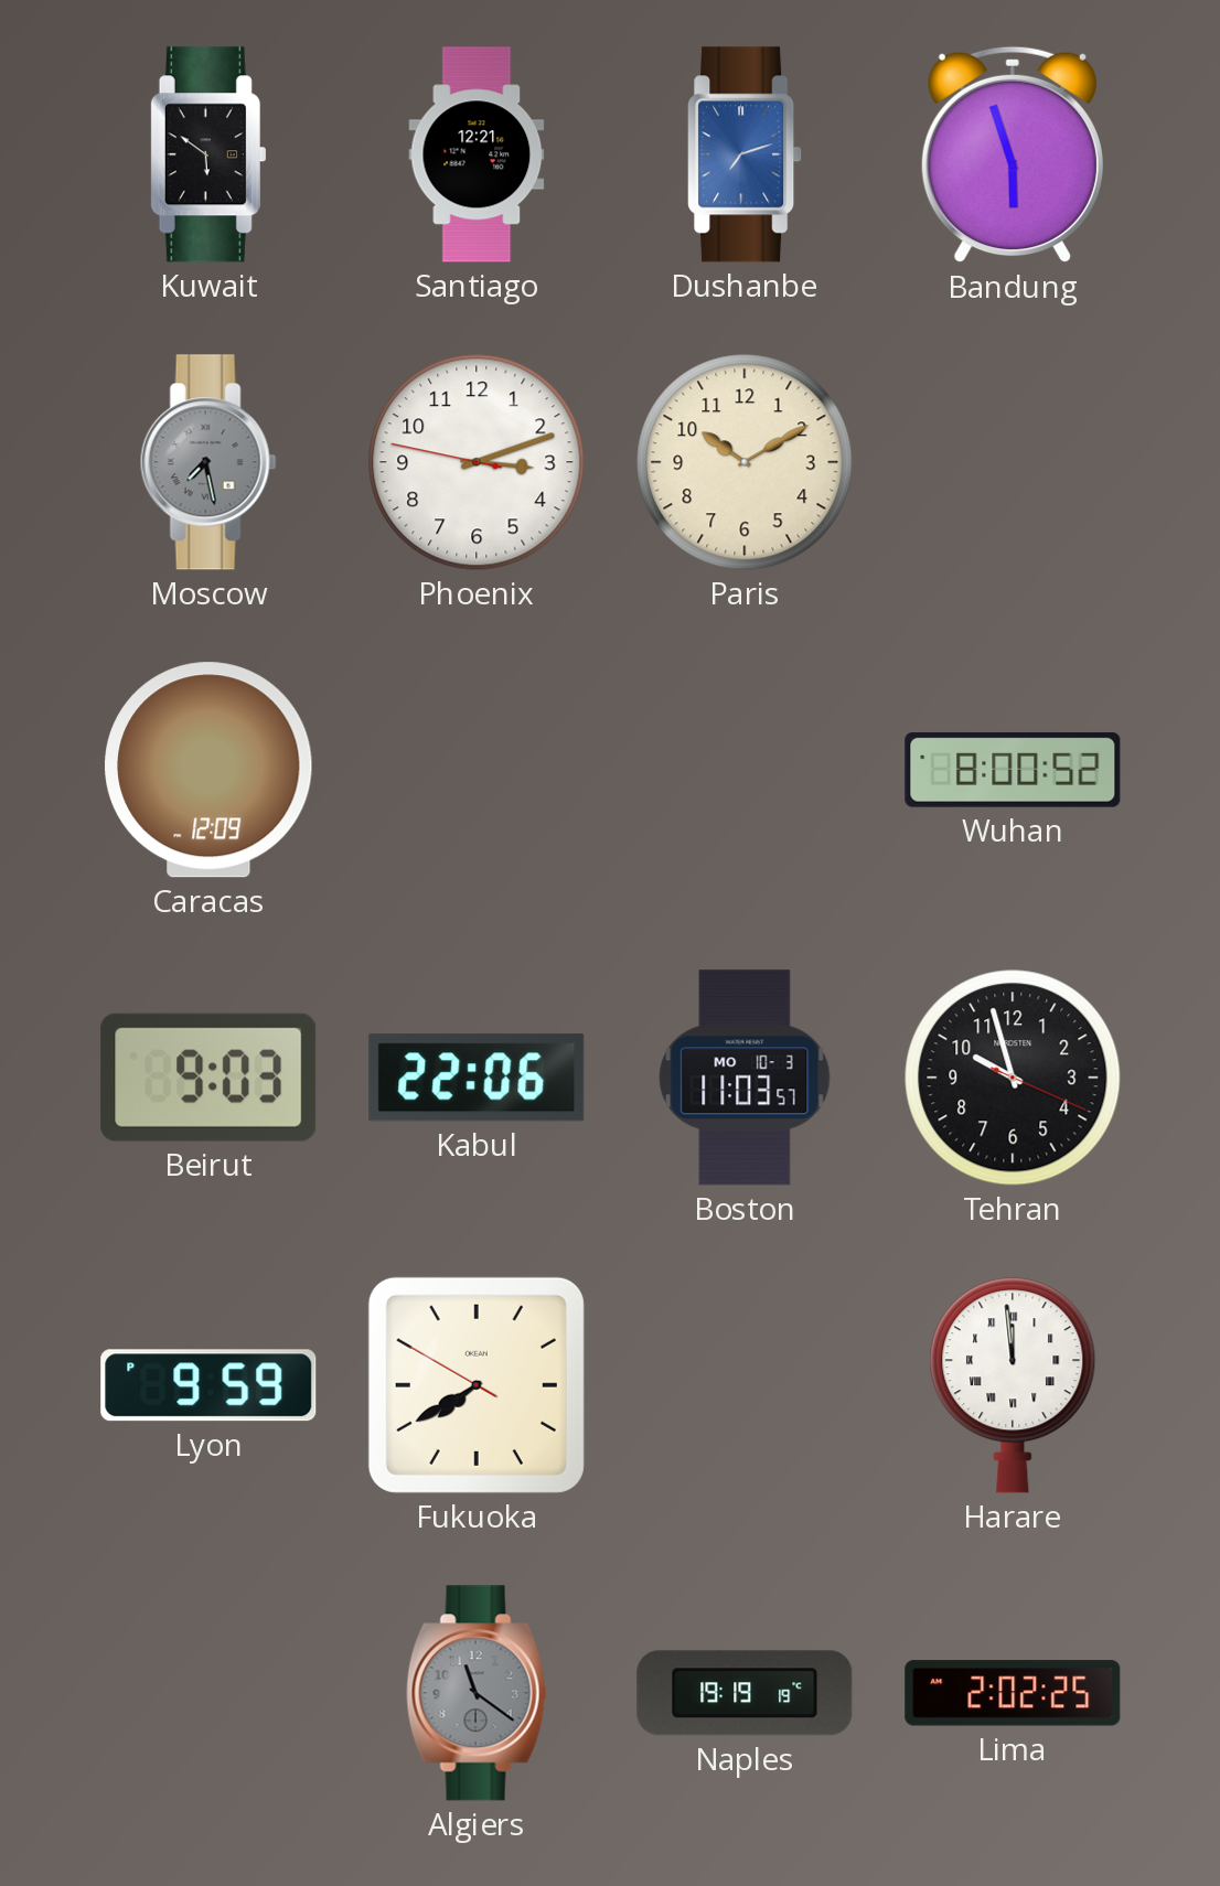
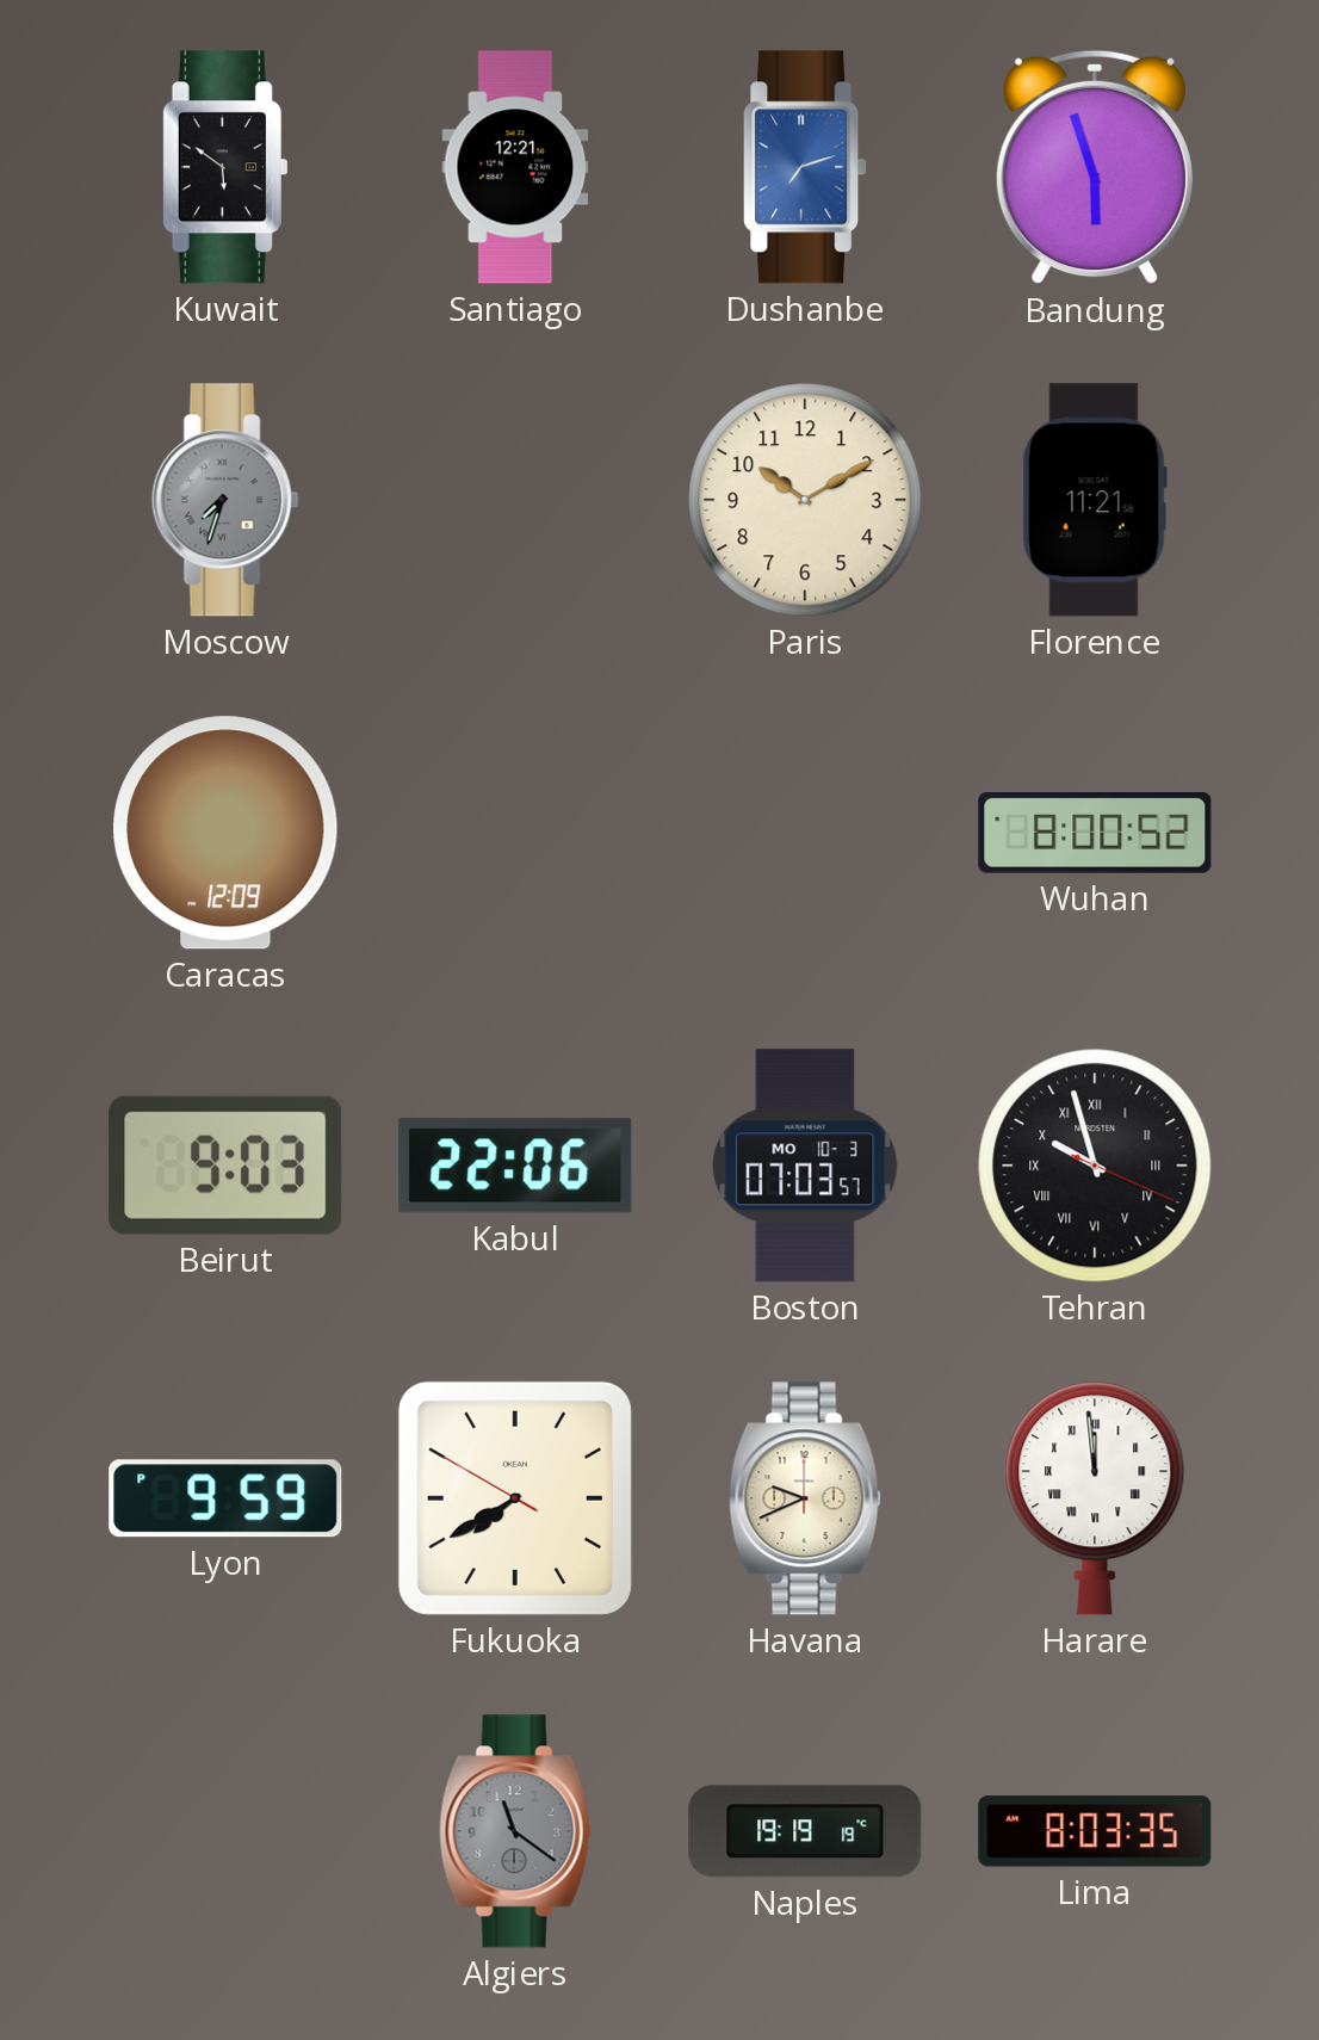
Moscow: 7:28 -> 7:33 (225, 500)
Phoenix: 3:11 -> none (477, 462)
Florence: none -> 11:21 (1095, 500)
Boston: 11:03 -> 07:03 (805, 1166)
Tehran numerals: Arabic -> Roman (1095, 1166)
Havana: none -> 9:41 (805, 1498)
Lima: 2:02 -> 8:03 (1095, 1831)
